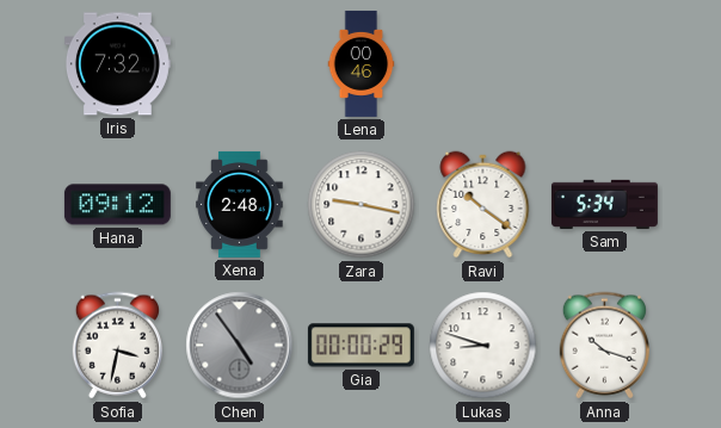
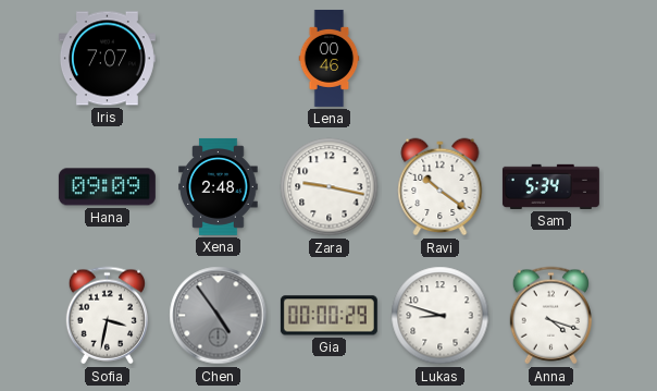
Iris: 7:32 -> 7:07 (107, 59)
Hana: 09:12 -> 09:09 (107, 187)
Anna: 10:18 -> 4:18 (550, 316)
